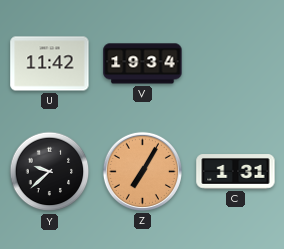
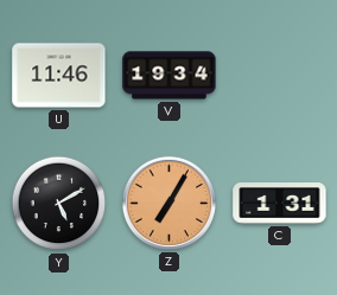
U: 11:42 -> 11:46 (59, 76)
Y: 9:38 -> 5:10 (59, 204)
